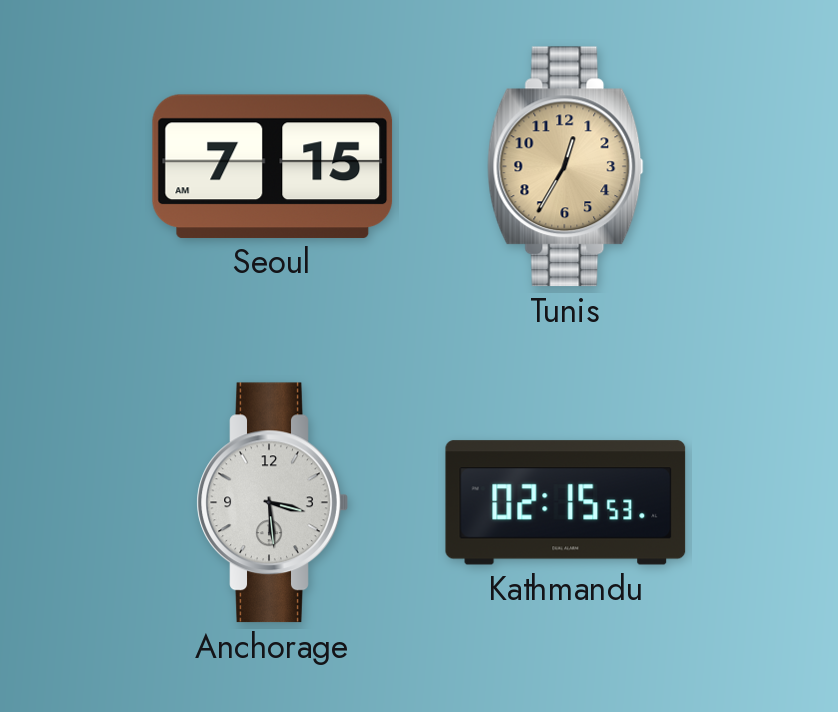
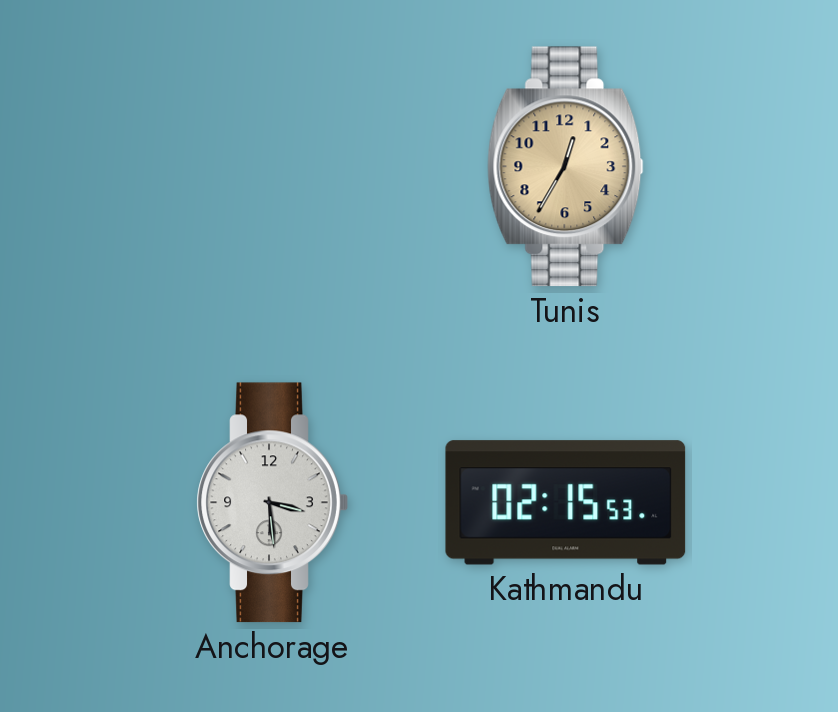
Seoul: 7:15 -> none (273, 166)
